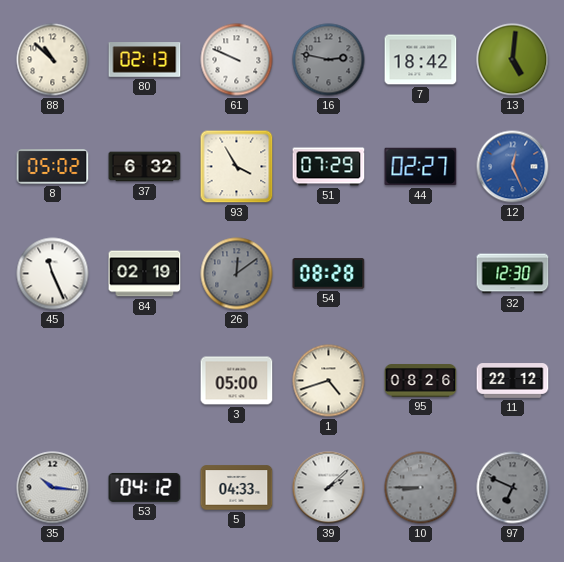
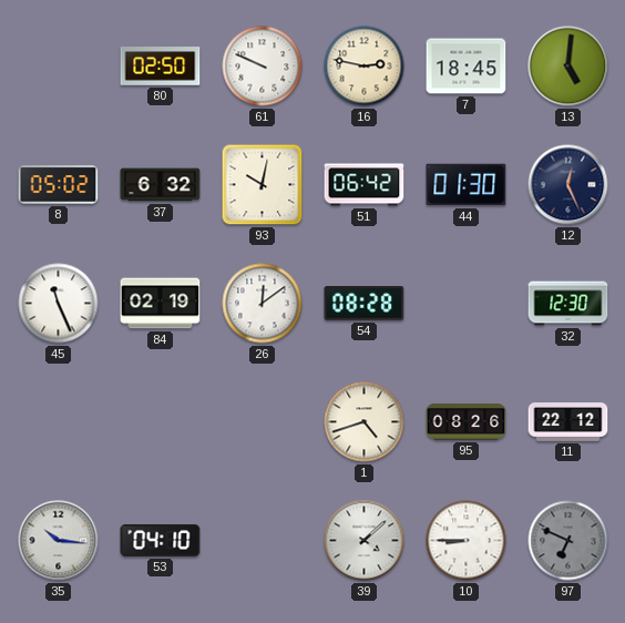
88: 10:52 -> none (53, 60)
80: 02:13 -> 02:50 (161, 67)
16 dial: grey -> cream (365, 67)
7: 18:42 -> 18:45 (467, 67)
93: 3:55 -> 10:02 (263, 185)
51: 07:29 -> 06:42 (365, 185)
44: 02:27 -> 01:30 (467, 185)
12 dial: blue -> navy (568, 185)
26 dial: grey -> white (263, 304)
3: 05:00 -> none (237, 381)
53: 04:12 -> 04:10 (161, 540)
5: 04:33 -> none (237, 488)
39: 2:08 -> 4:08 (365, 541)
10 dial: grey -> white (467, 541)
